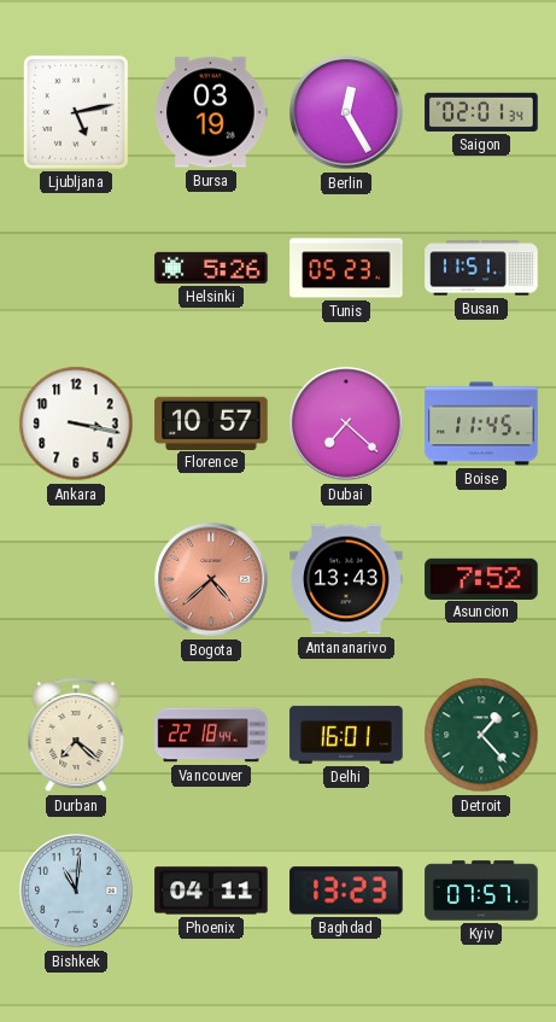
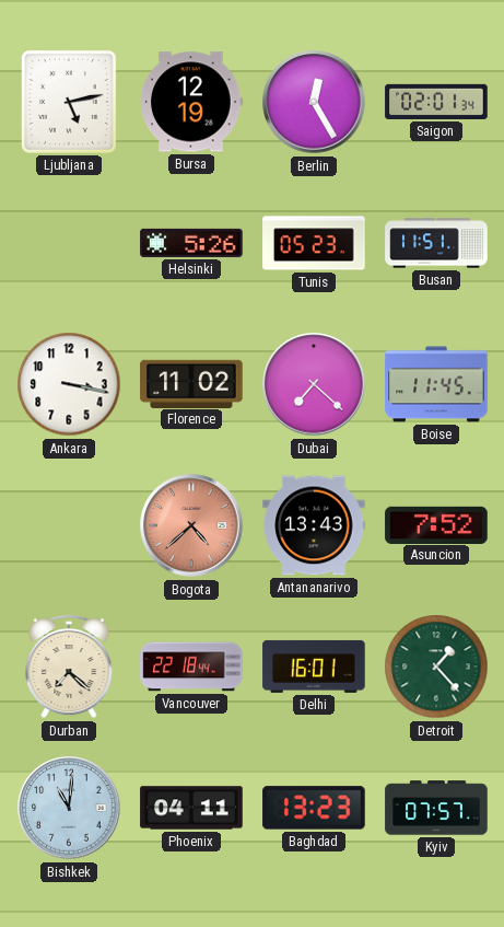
Bursa: 03:19 -> 12:19 (191, 102)
Florence: 10:57 -> 11:02 (191, 383)
